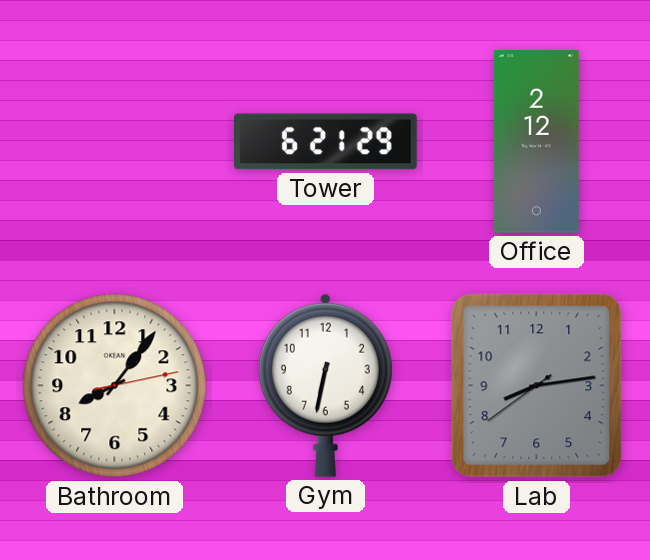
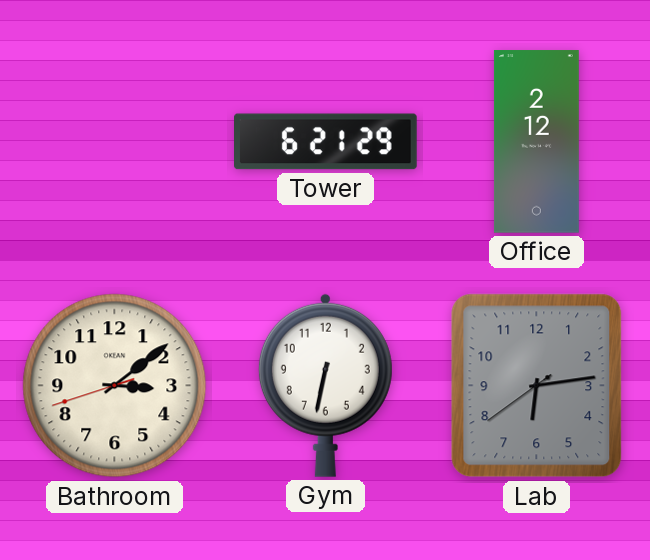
Bathroom: 8:06 -> 3:08 (115, 386)
Lab: 8:13 -> 6:13 (537, 386)
